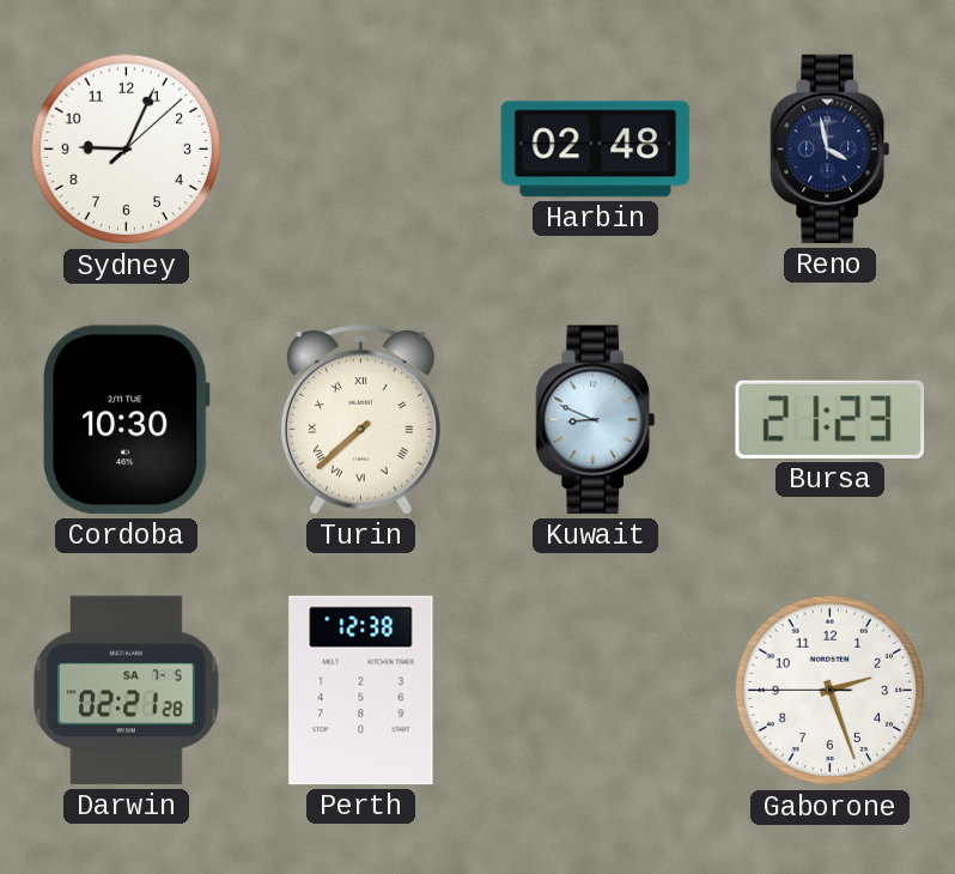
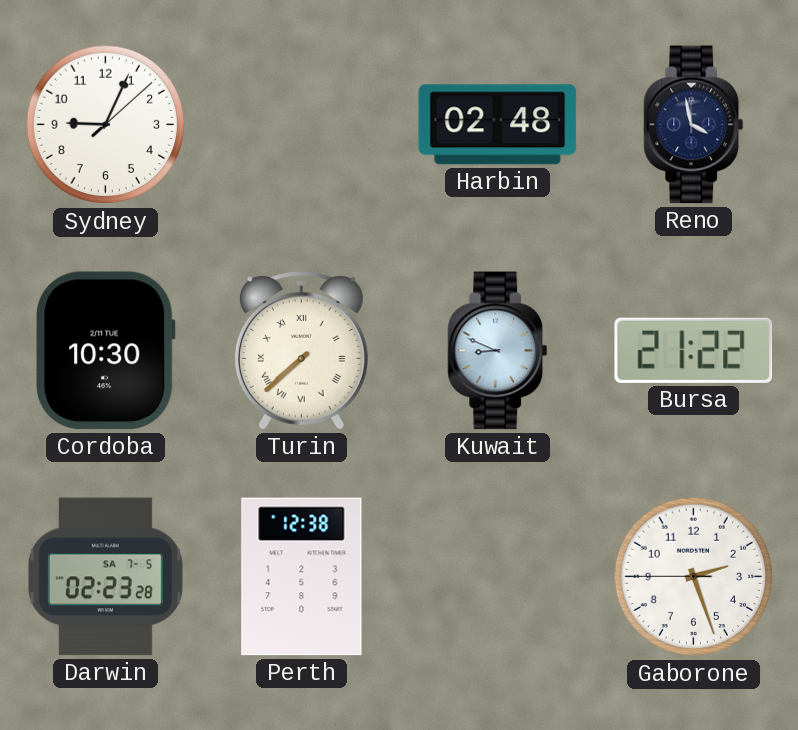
Bursa: 21:23 -> 21:22 (694, 350)
Darwin: 02:21 -> 02:23 (105, 577)
